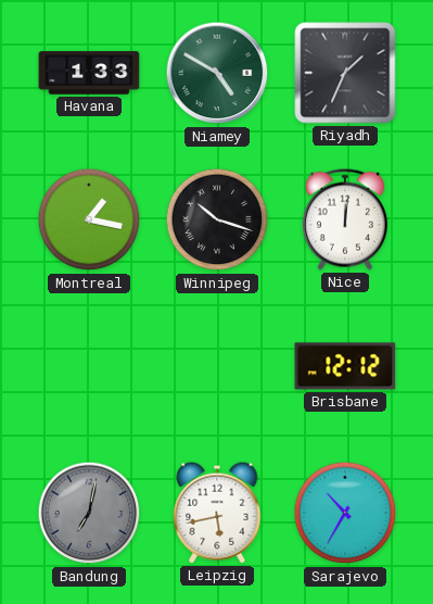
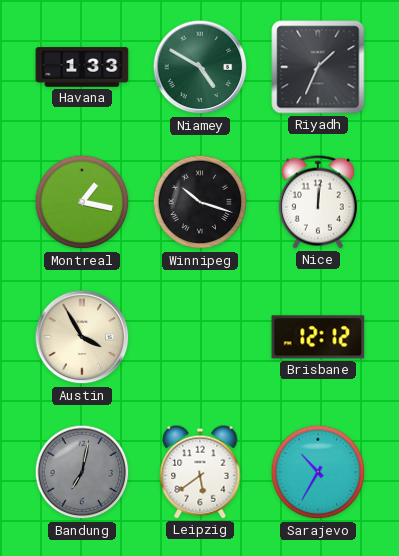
Austin: none -> 3:55 (82, 337)
Leipzig: 5:43 -> 5:39 (200, 472)
